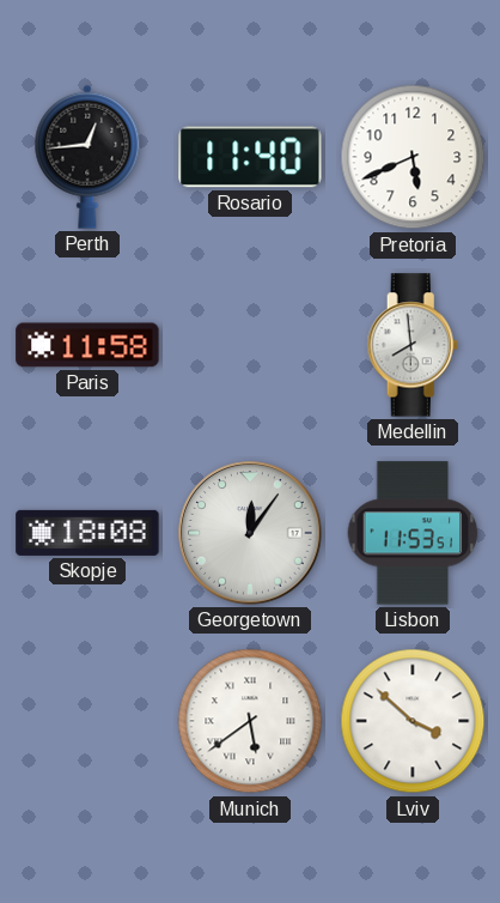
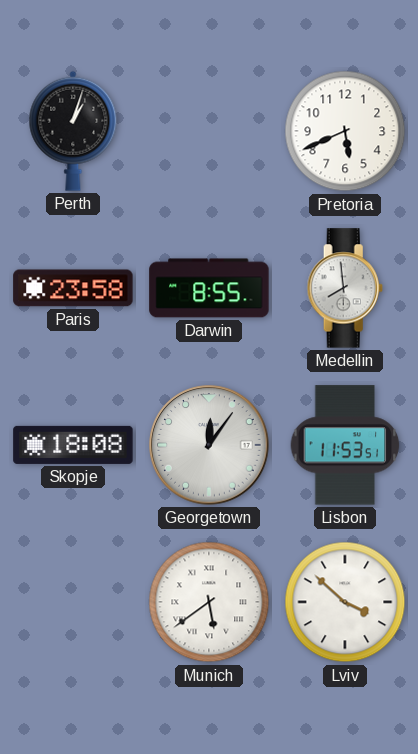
Perth: 12:44 -> 1:03 (73, 131)
Rosario: 11:40 -> none (250, 157)
Paris: 11:58 -> 23:58 (73, 288)
Darwin: none -> 8:55 (209, 288)
